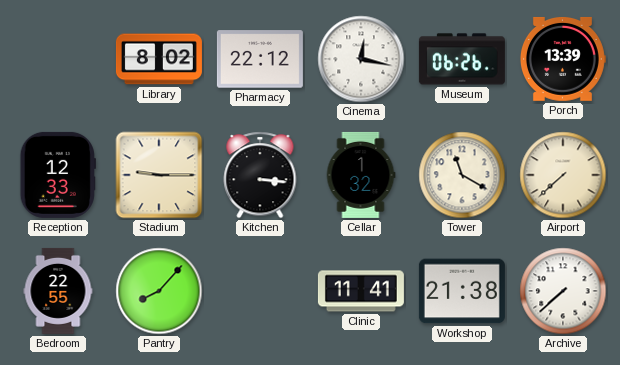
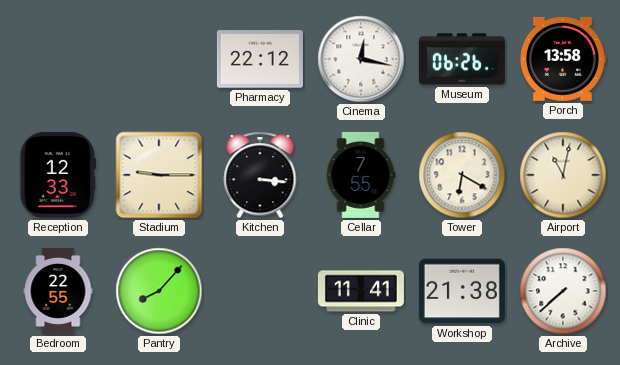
Library: 8:02 -> none (159, 59)
Porch: 13:39 -> 13:58 (562, 59)
Cellar: 1:32 -> 7:55 (361, 175)
Tower: 11:20 -> 6:20 (462, 175)
Airport: 7:38 -> 11:02 (563, 175)
